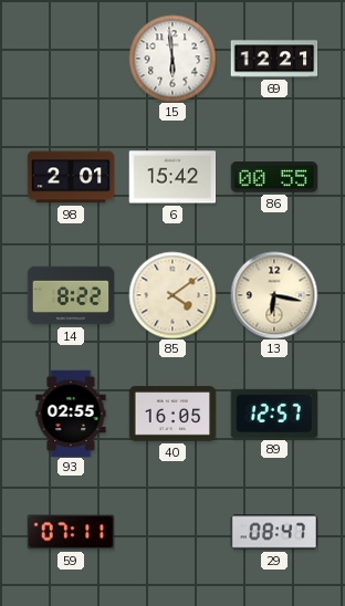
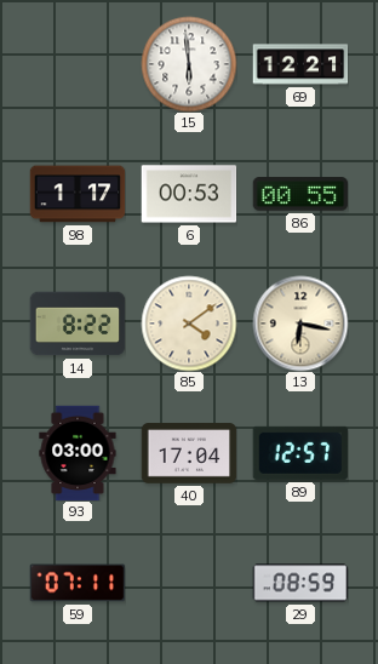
98: 2:01 -> 1:17 (78, 194)
6: 15:42 -> 00:53 (189, 194)
93: 02:55 -> 03:00 (78, 453)
40: 16:05 -> 17:04 (189, 453)
29: 08:47 -> 08:59 (300, 583)
